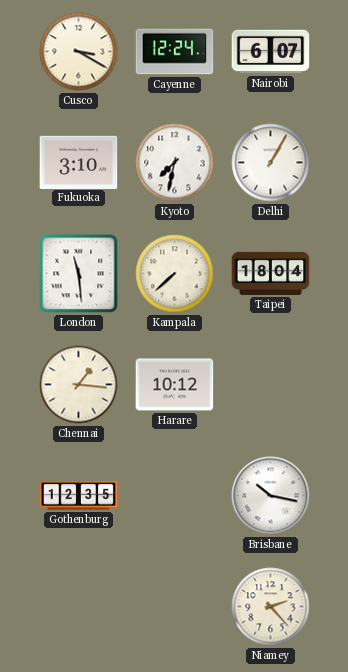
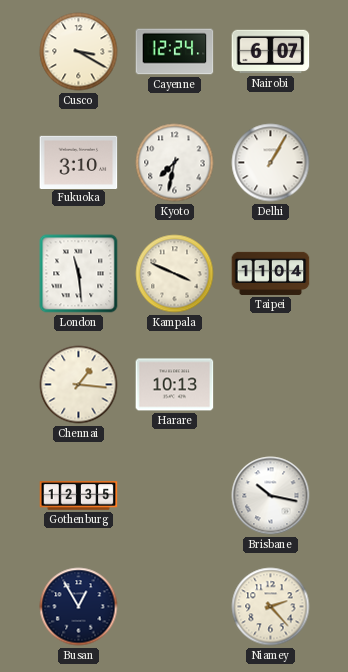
Kampala: 7:38 -> 3:49 (175, 274)
Taipei: 18:04 -> 11:04 (271, 273)
Harare: 10:12 -> 10:13 (175, 385)
Busan: none -> 12:55 (79, 607)
